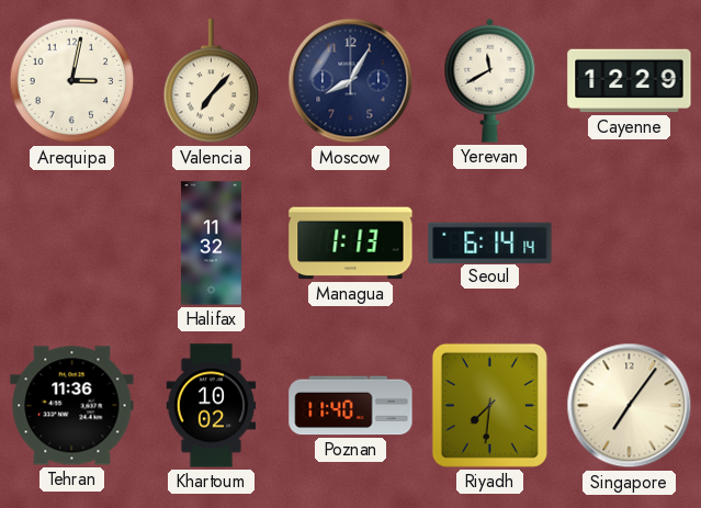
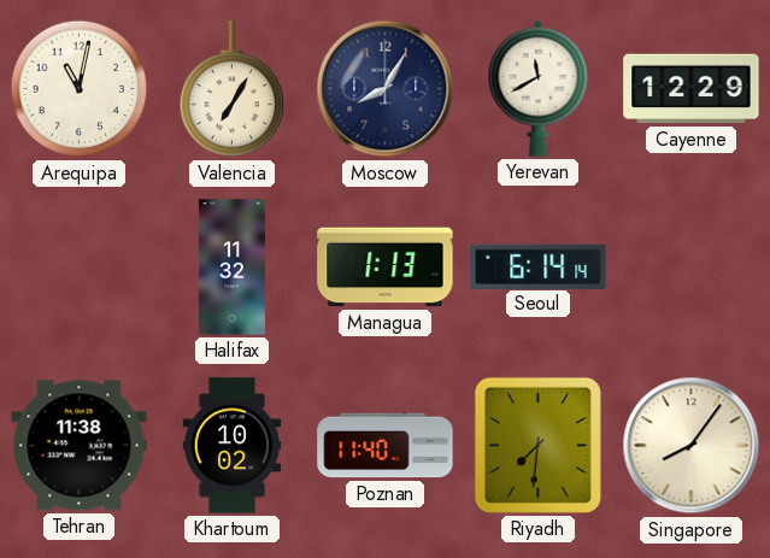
Arequipa: 3:02 -> 11:02 (80, 89)
Valencia: 7:07 -> 7:05 (233, 89)
Tehran: 11:36 -> 11:38 (80, 446)
Singapore: 7:06 -> 8:06 (692, 446)
